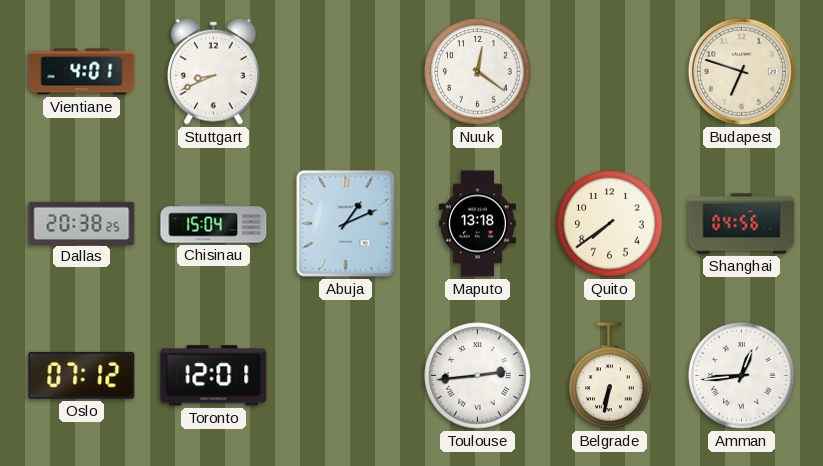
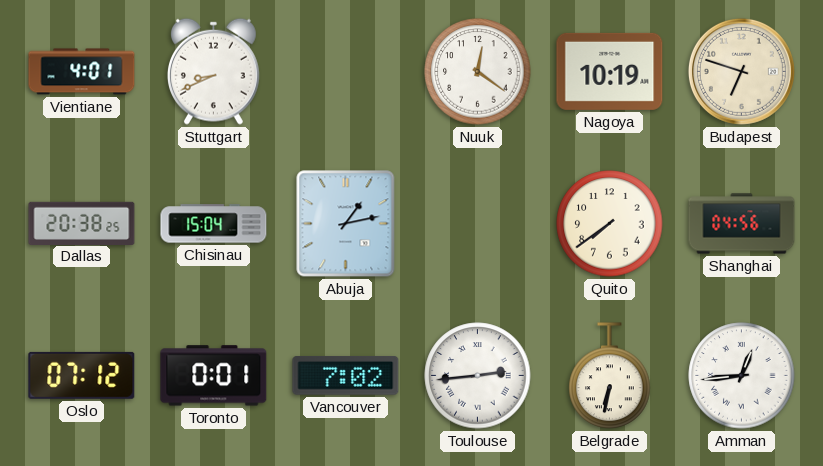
Nagoya: none -> 10:19 (610, 71)
Abuja: 1:11 -> 1:13 (346, 224)
Maputo: 13:18 -> none (477, 224)
Toronto: 12:01 -> 0:01 (214, 376)
Vancouver: none -> 7:02 (346, 376)
